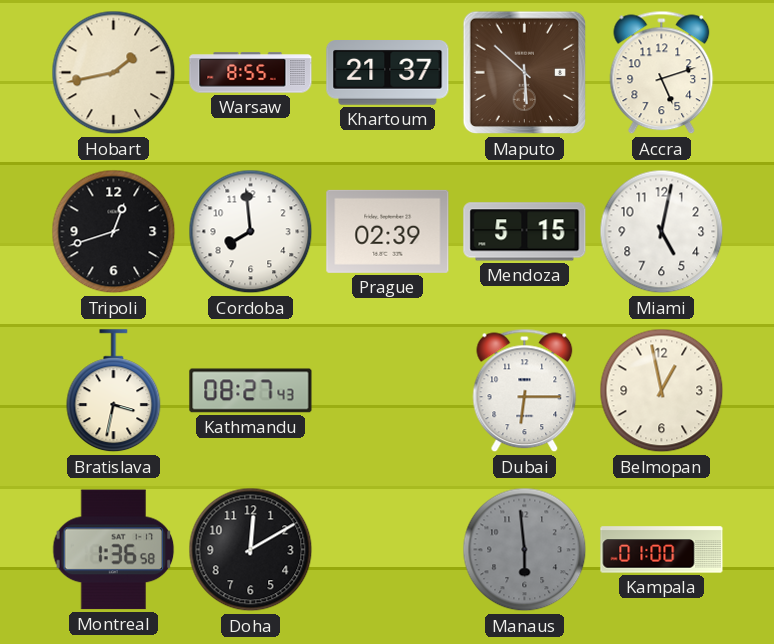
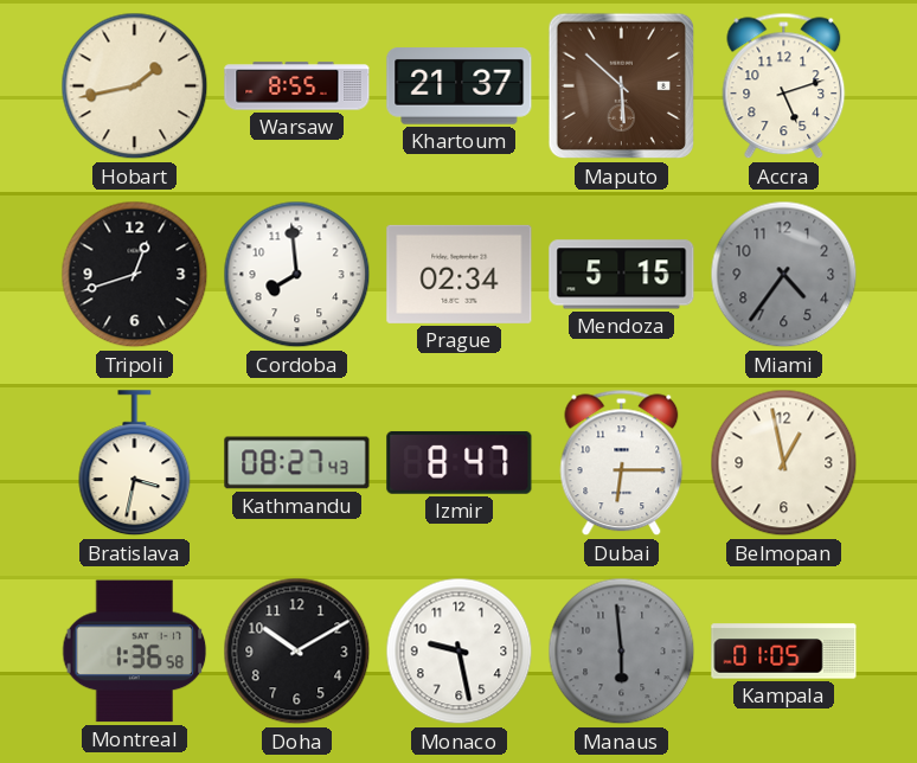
Prague: 02:39 -> 02:34 (460, 274)
Miami: 5:02 -> 4:36 (784, 275)
Miami dial: white -> grey (784, 275)
Izmir: none -> 8:47 (460, 462)
Doha: 12:10 -> 10:10 (297, 652)
Monaco: none -> 9:28 (460, 652)
Kampala: 01:00 -> 01:05 (784, 652)
